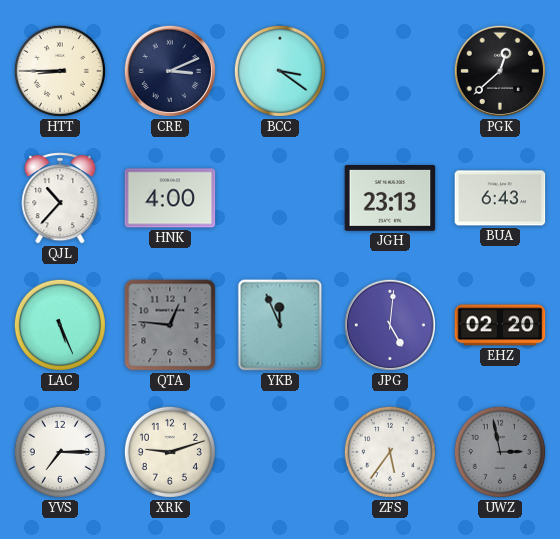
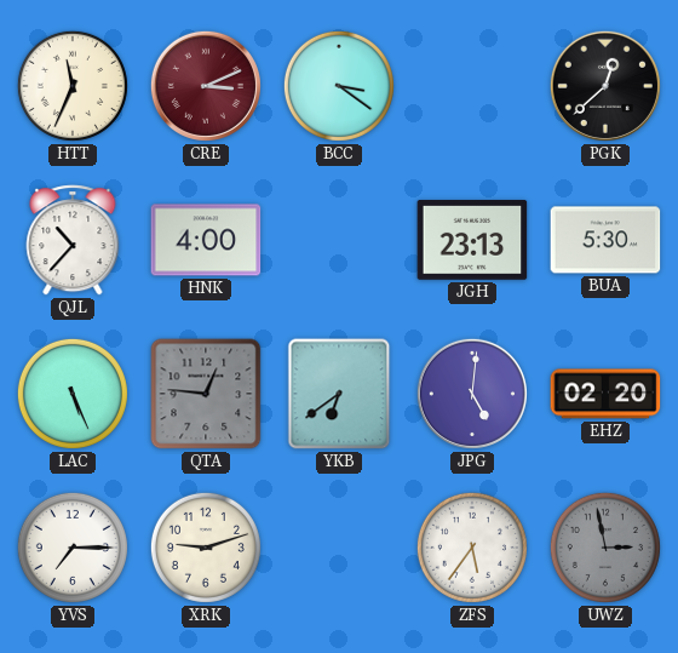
HTT: 8:45 -> 11:34 (73, 86)
CRE dial: navy -> burgundy (206, 86)
BUA: 6:43 -> 5:30 (605, 240)
YKB: 11:56 -> 6:39 (339, 394)
